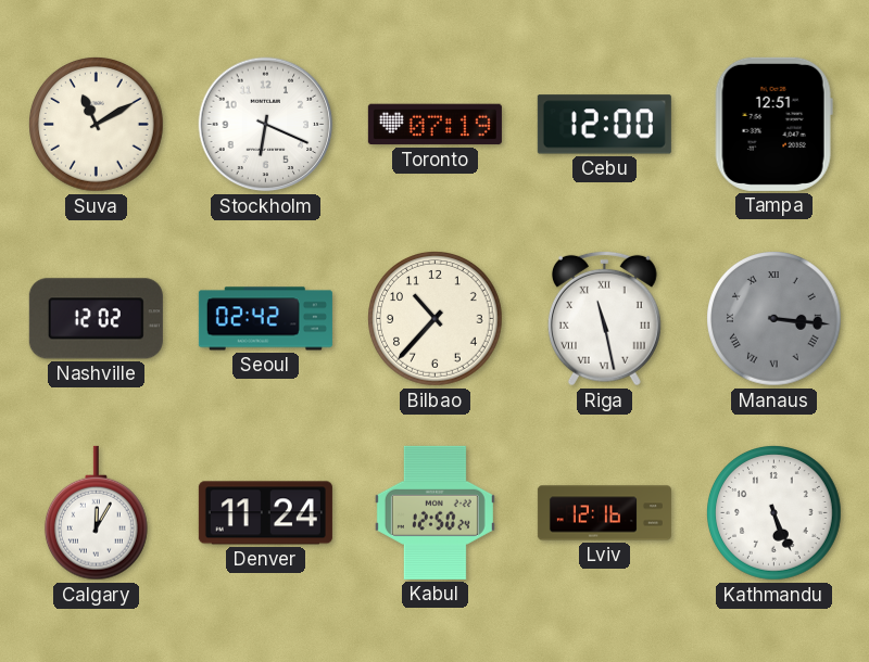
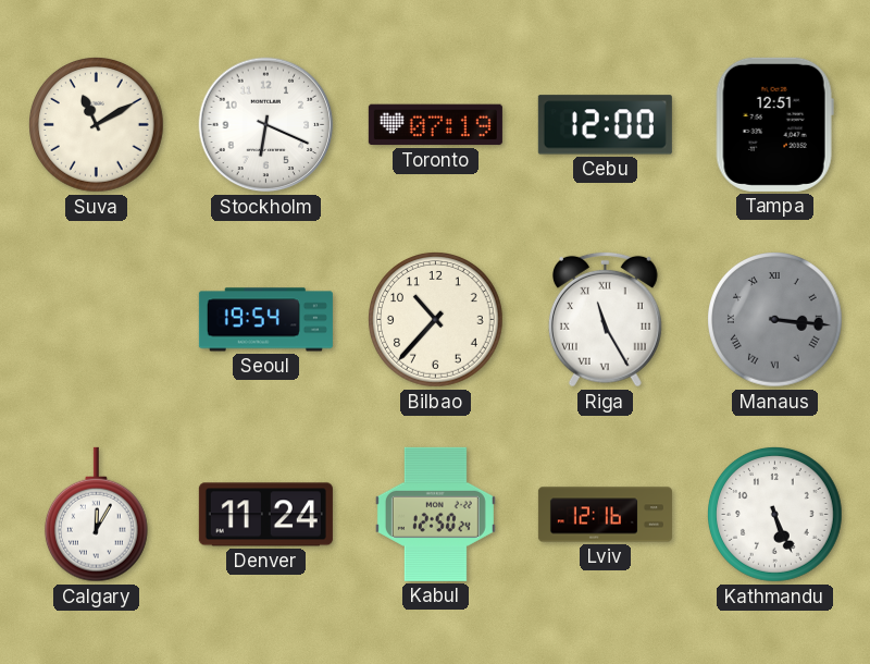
Nashville: 12:02 -> none (96, 319)
Seoul: 02:42 -> 19:54 (265, 320)
Riga: 11:28 -> 11:25 (605, 319)
